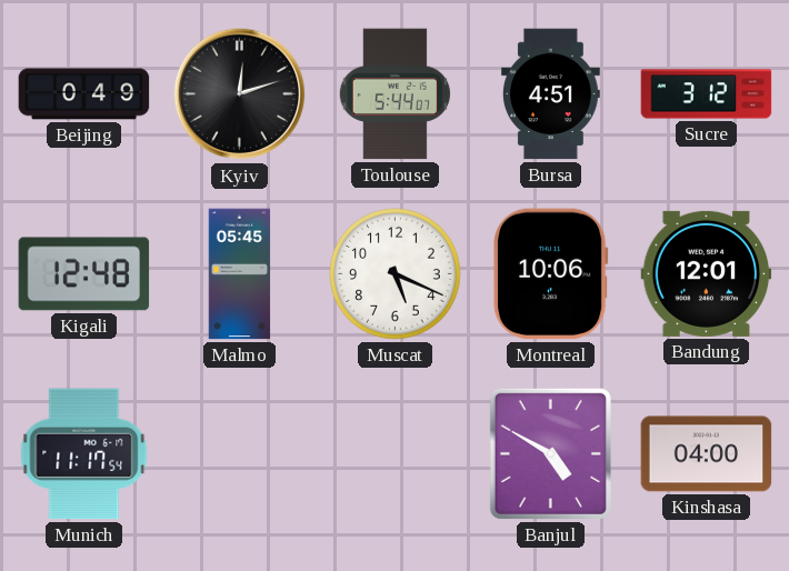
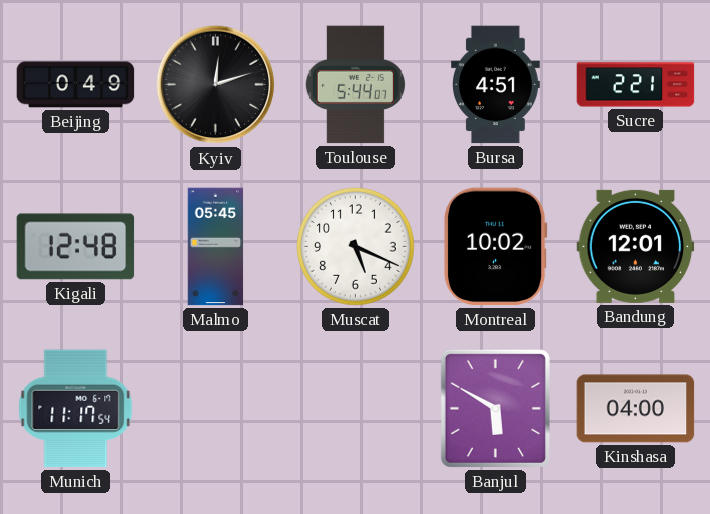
Sucre: 3:12 -> 2:21 (636, 85)
Montreal: 10:06 -> 10:02 (495, 247)
Banjul: 4:50 -> 5:50 (495, 408)
